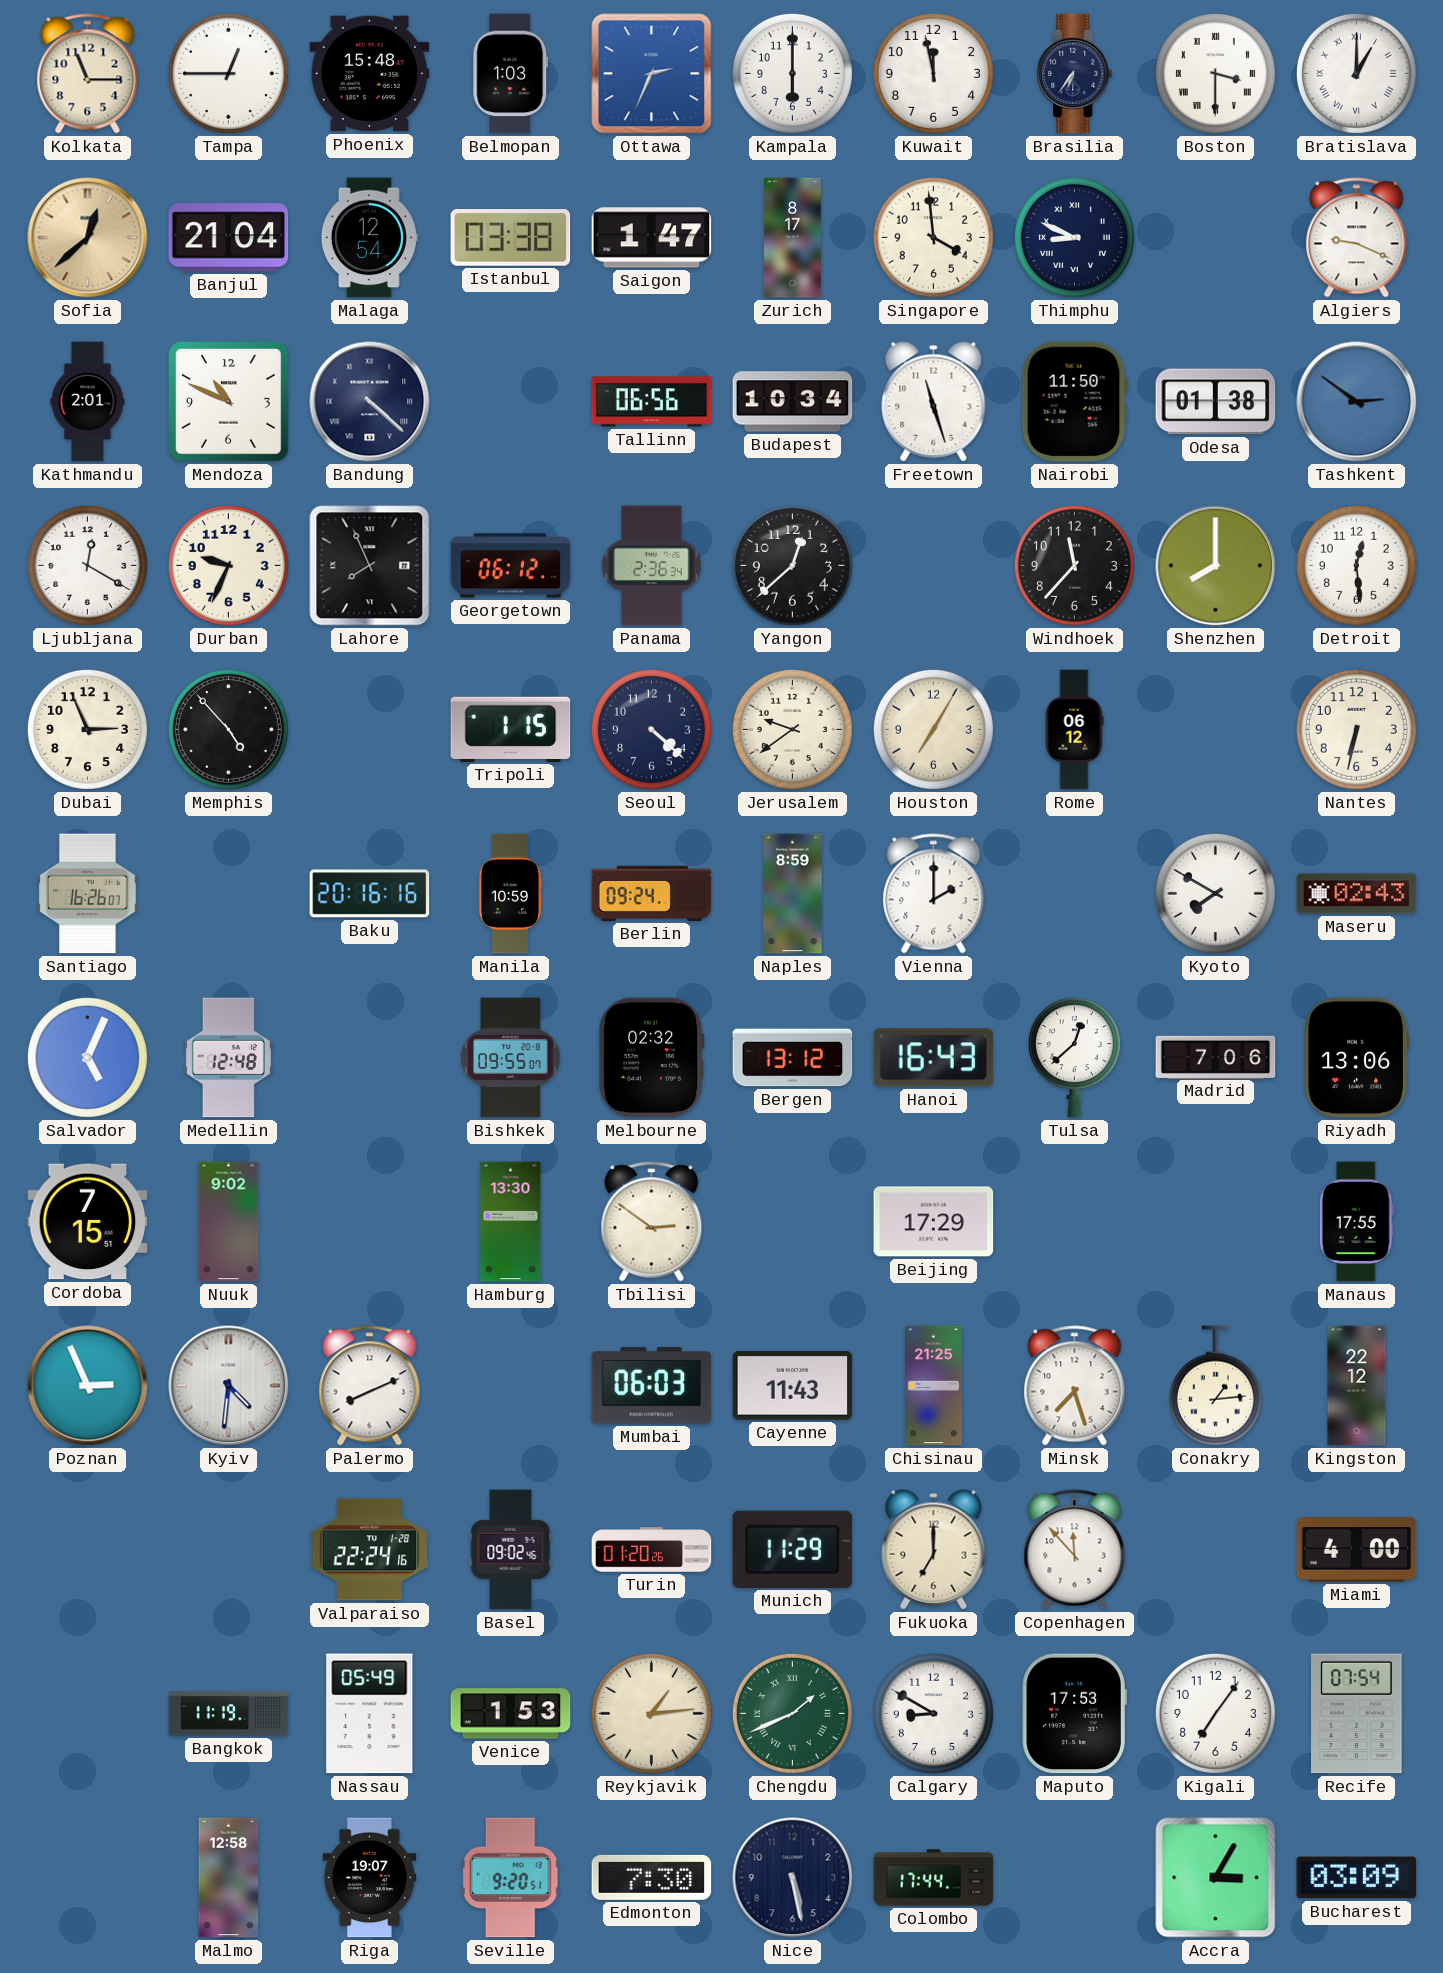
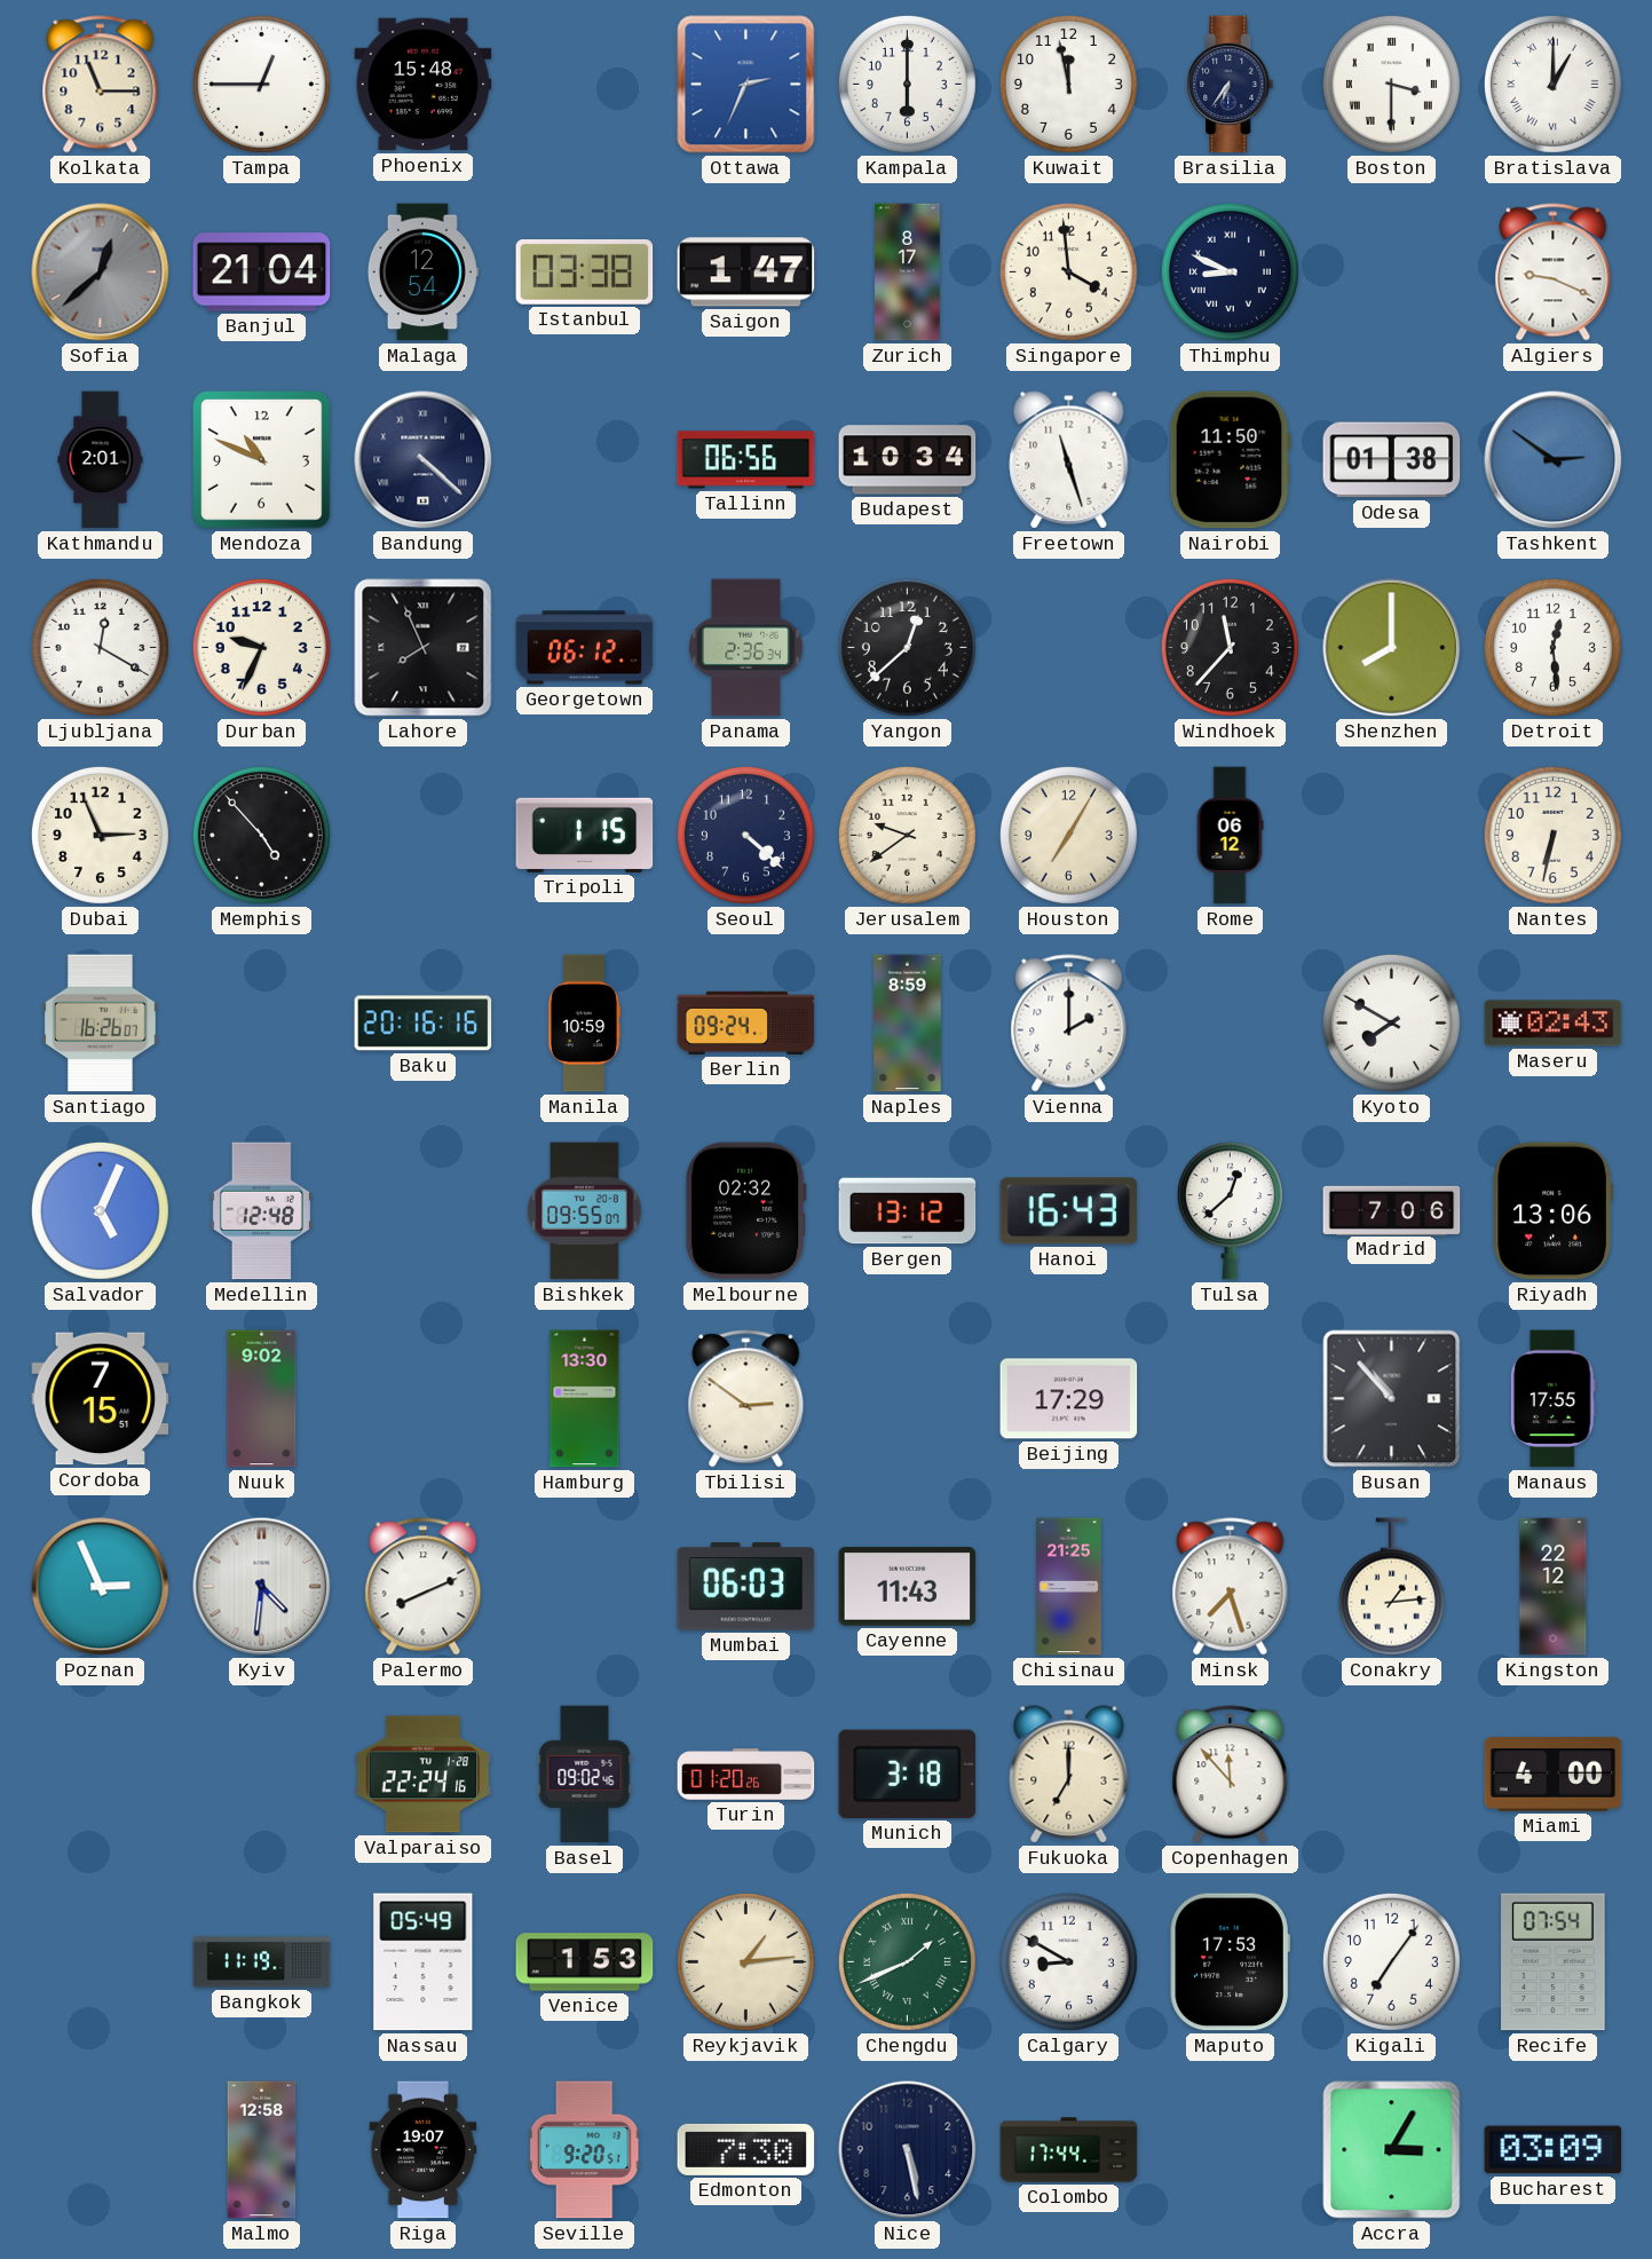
Belmopan: 1:03 -> none (511, 74)
Sofia dial: champagne -> grey (101, 272)
Busan: none -> 10:53 (1392, 1399)
Munich: 11:29 -> 3:18 (908, 1774)
